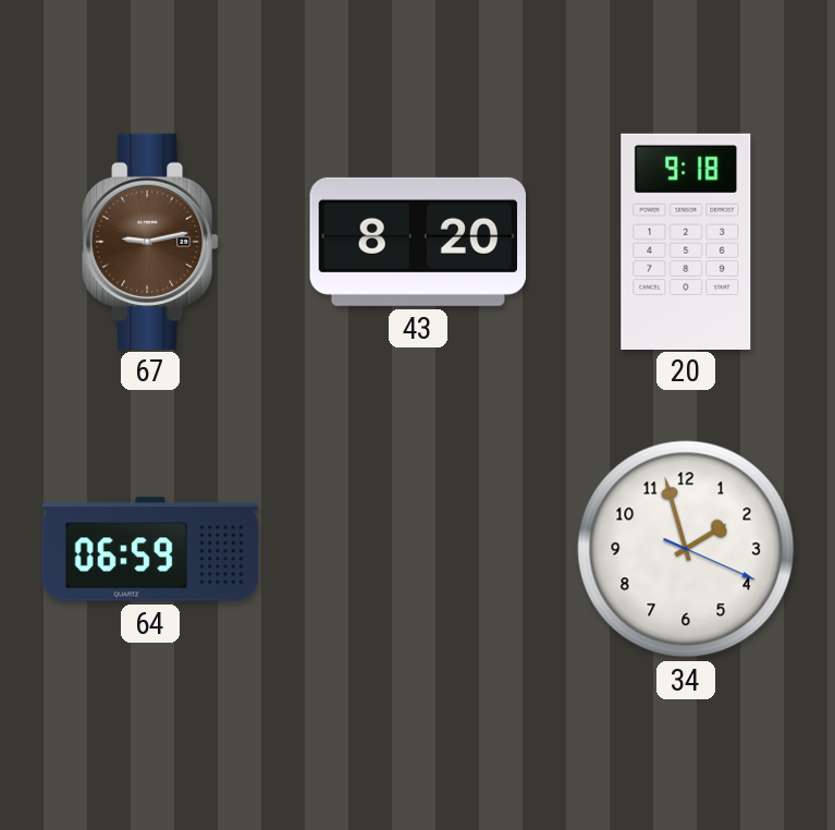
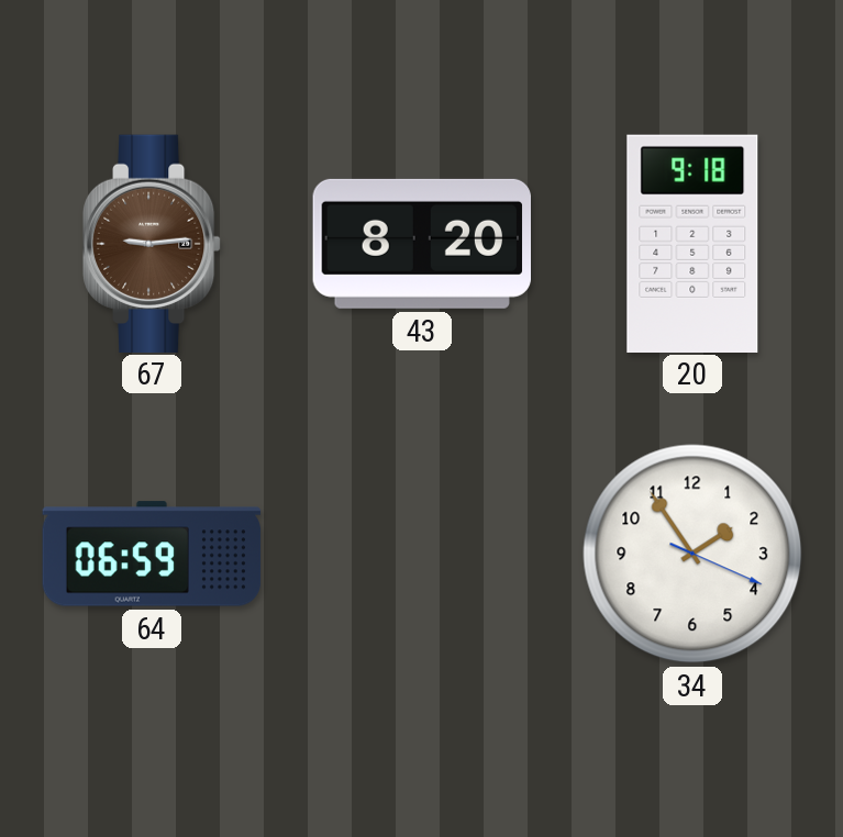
67: 9:13 -> 9:14 (152, 243)
34: 1:57 -> 1:54 (692, 554)
